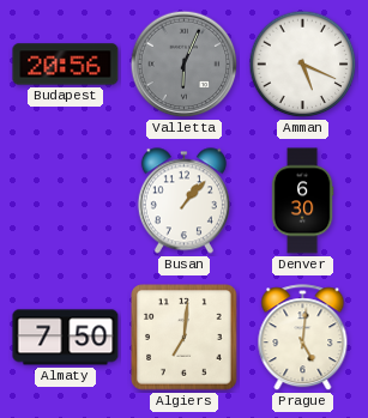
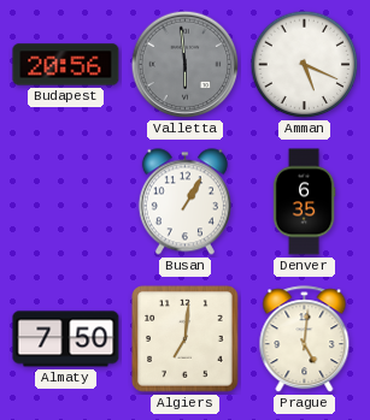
Valletta: 6:04 -> 5:59 (186, 65)
Busan: 1:07 -> 1:05 (184, 202)
Denver: 6:30 -> 6:35 (304, 202)
